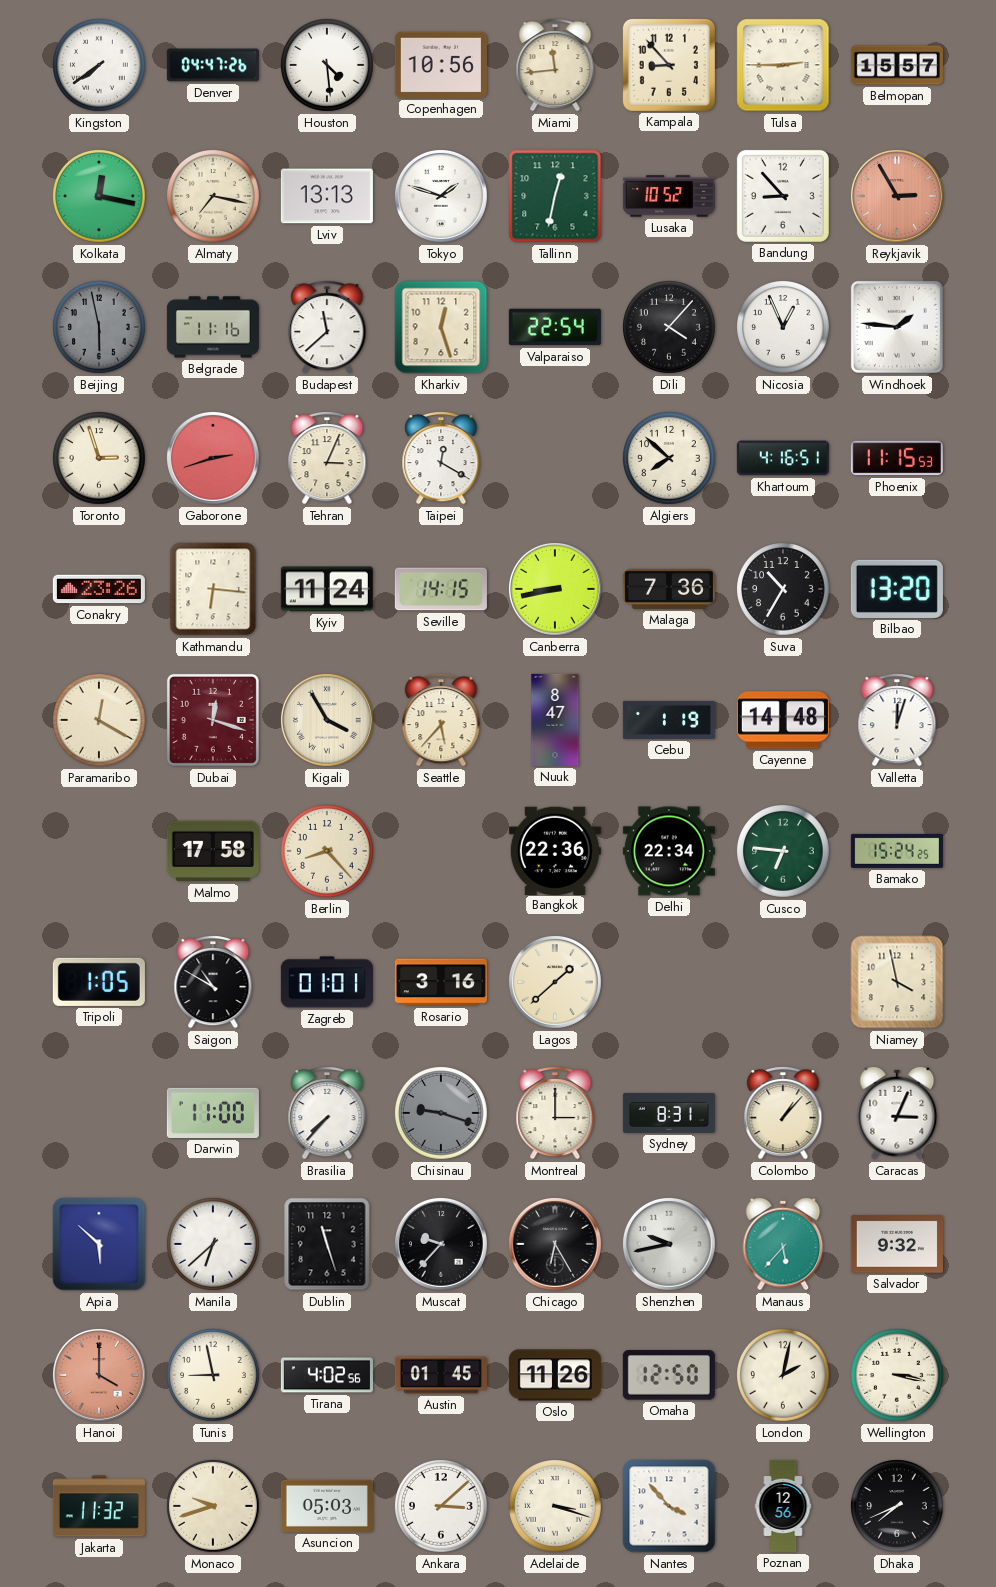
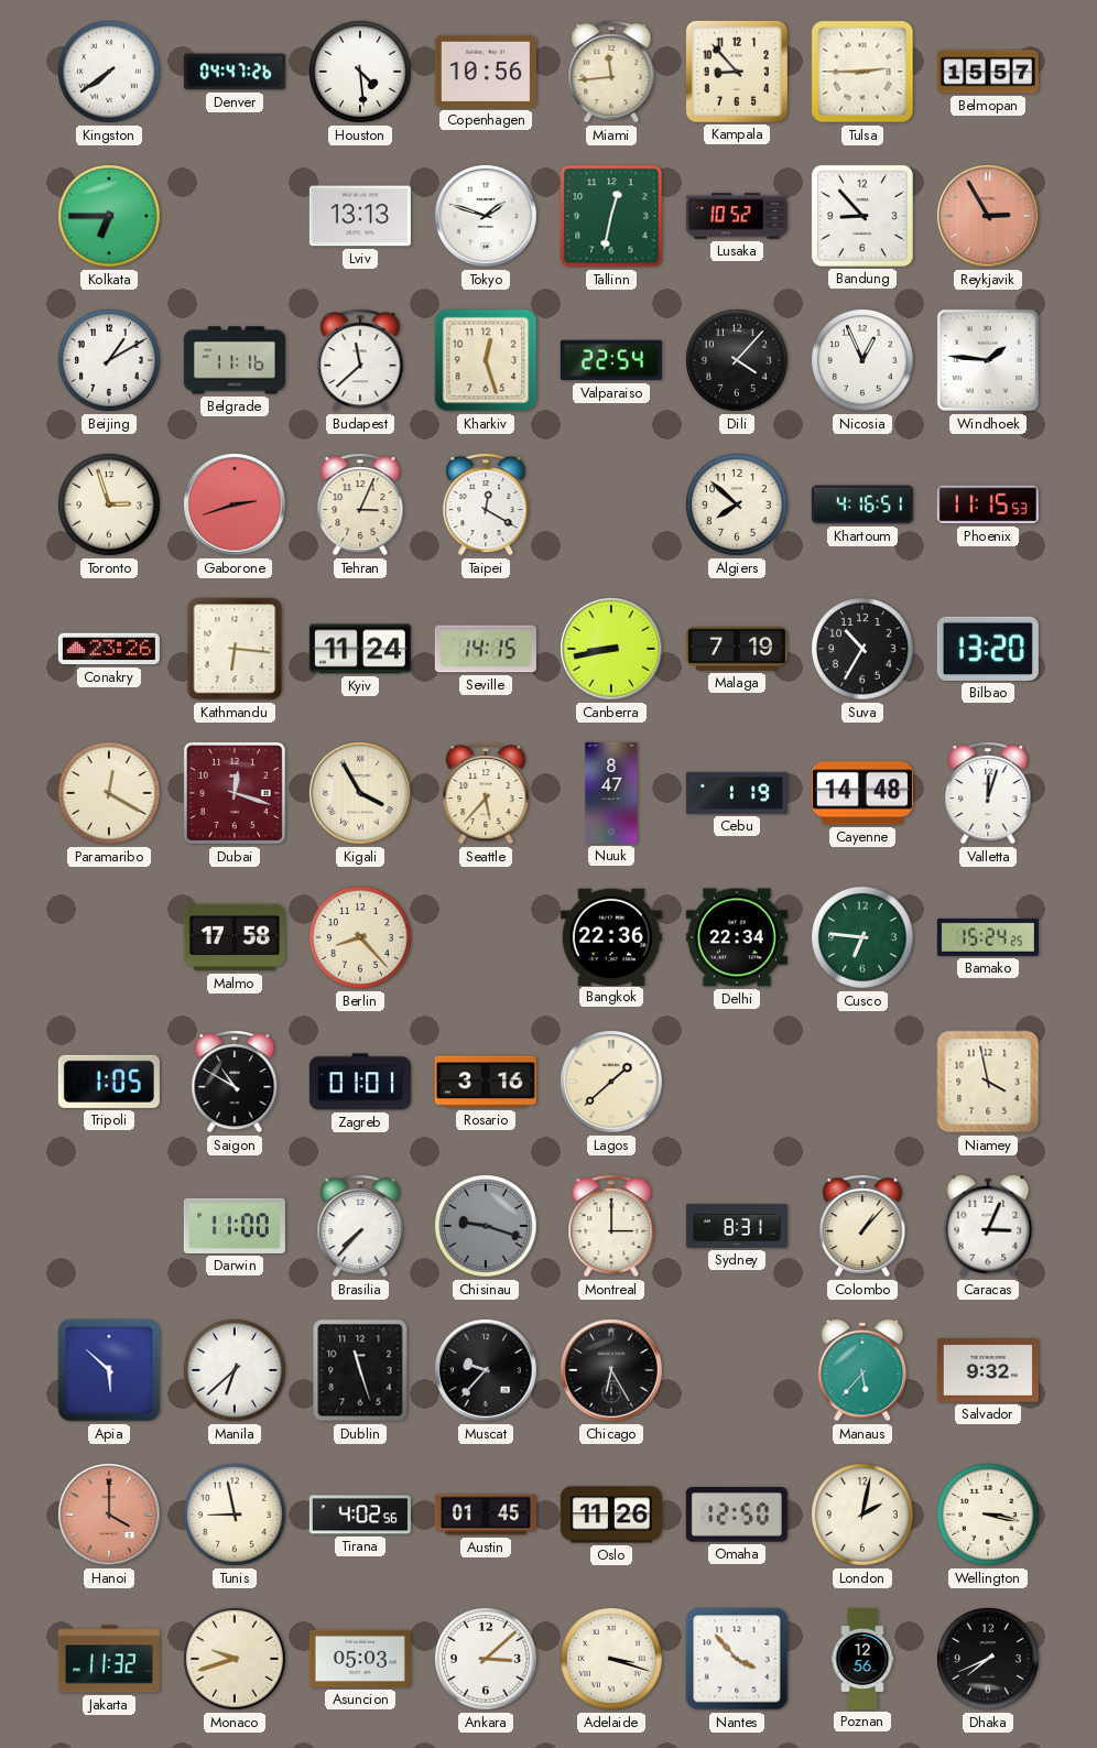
Kolkata: 12:17 -> 6:45 (110, 217)
Almaty: 7:17 -> none (214, 197)
Beijing: 5:58 -> 1:10 (110, 361)
Beijing dial: grey -> white (110, 361)
Malaga: 7:36 -> 7:19 (737, 649)
Shenzhen: 9:43 -> none (669, 1244)
